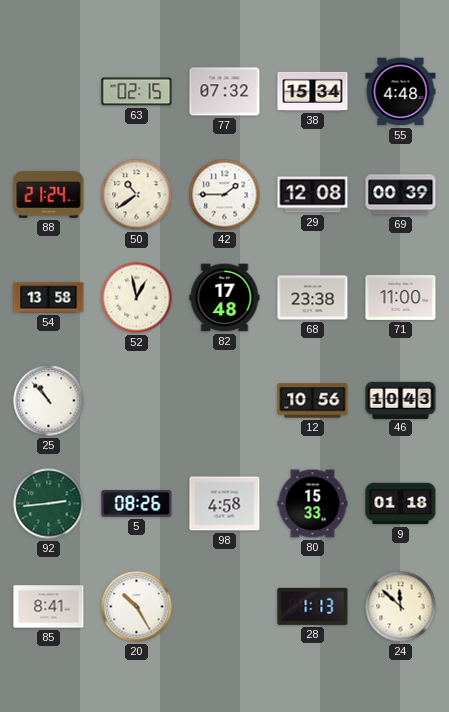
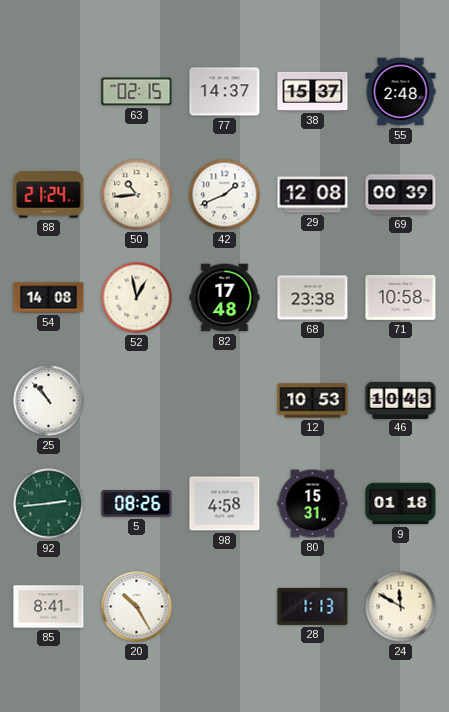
77: 07:32 -> 14:37 (225, 92)
38: 15:34 -> 15:37 (313, 91)
55: 4:48 -> 2:48 (401, 92)
50: 10:39 -> 10:44 (137, 195)
42: 1:45 -> 1:41 (225, 195)
54: 13:58 -> 14:08 (49, 298)
71: 11:00 -> 10:58 (401, 297)
12: 10:56 -> 10:53 (313, 401)
80: 15:33 -> 15:31 (313, 504)
24: 11:52 -> 11:50 (401, 607)
